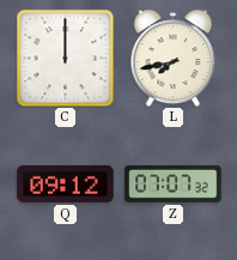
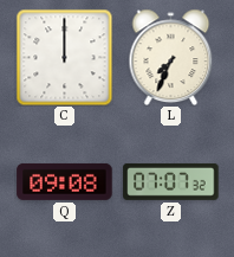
L: 7:43 -> 7:34 (171, 57)
Q: 09:12 -> 09:08 (65, 181)
